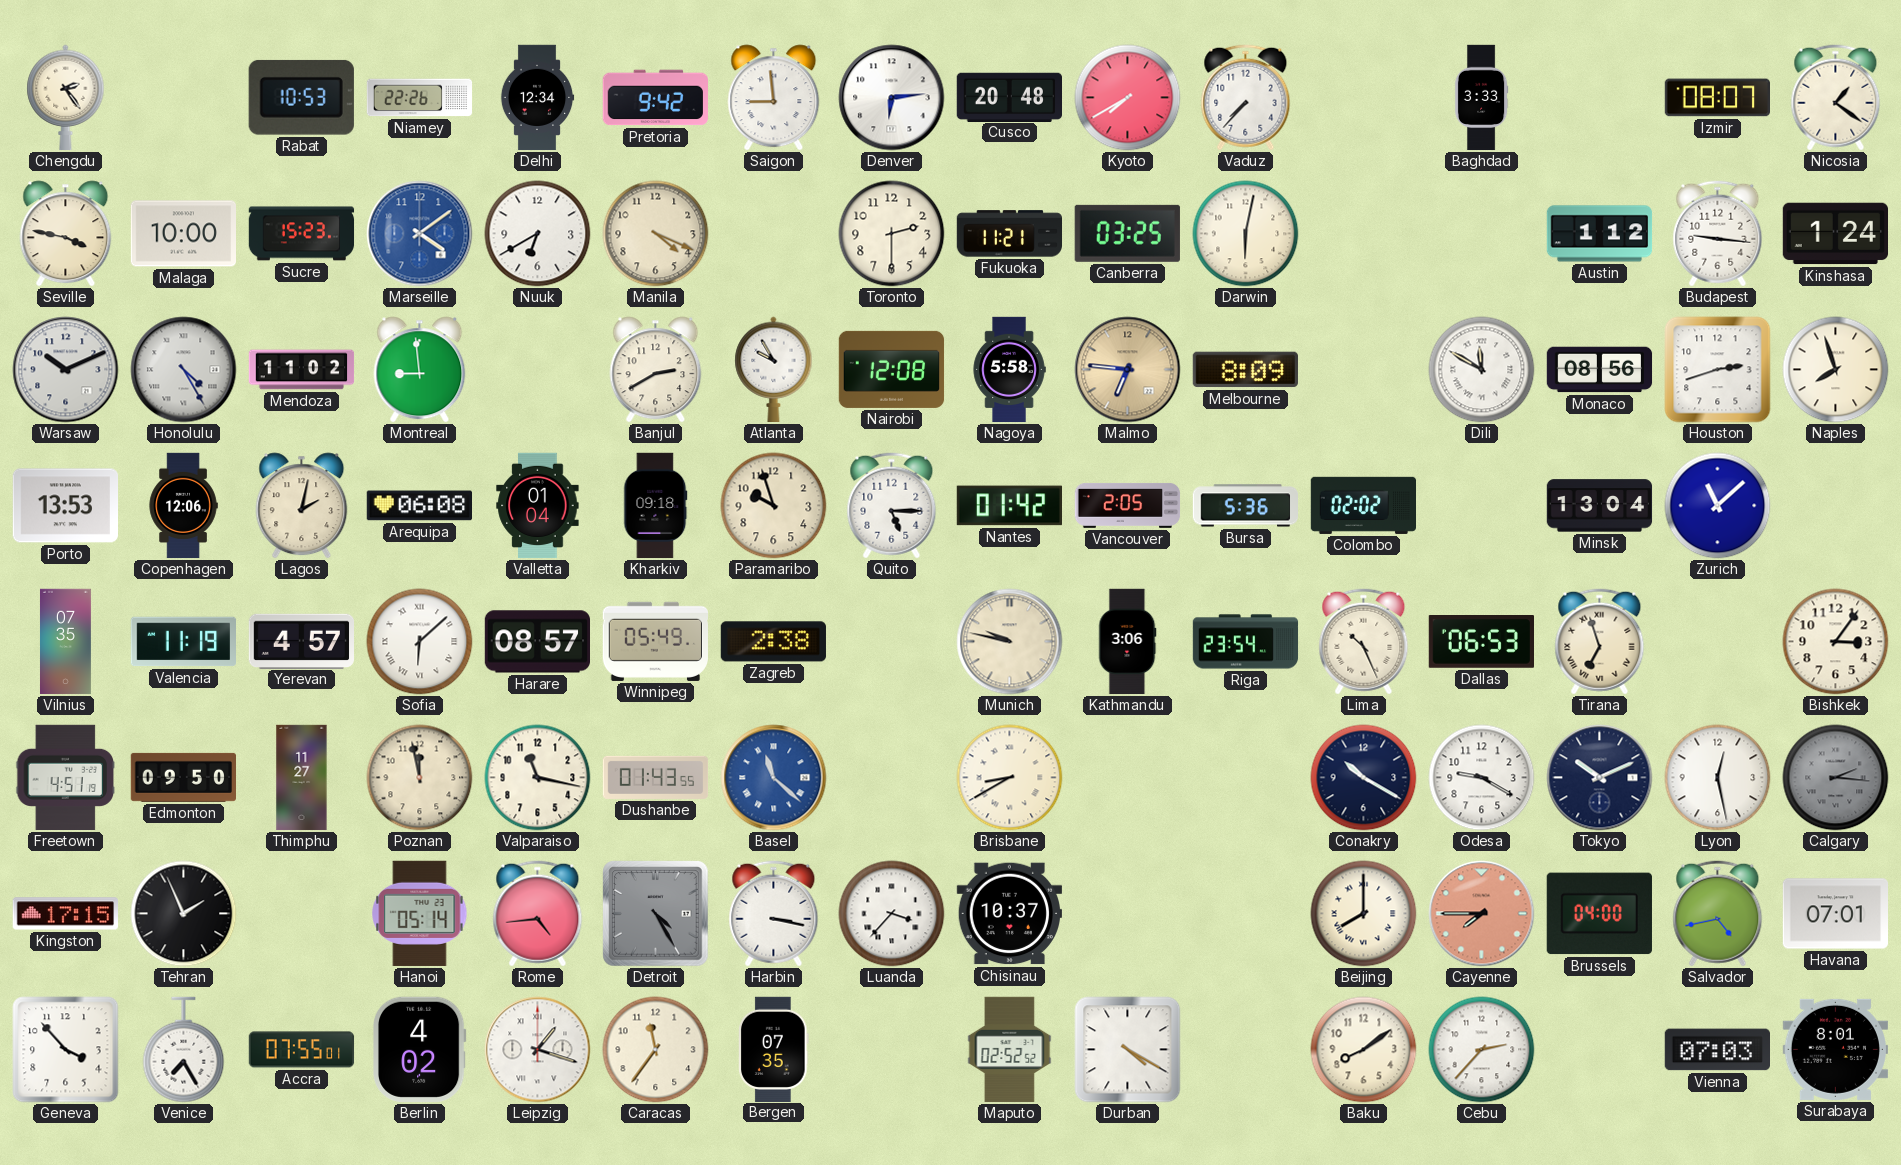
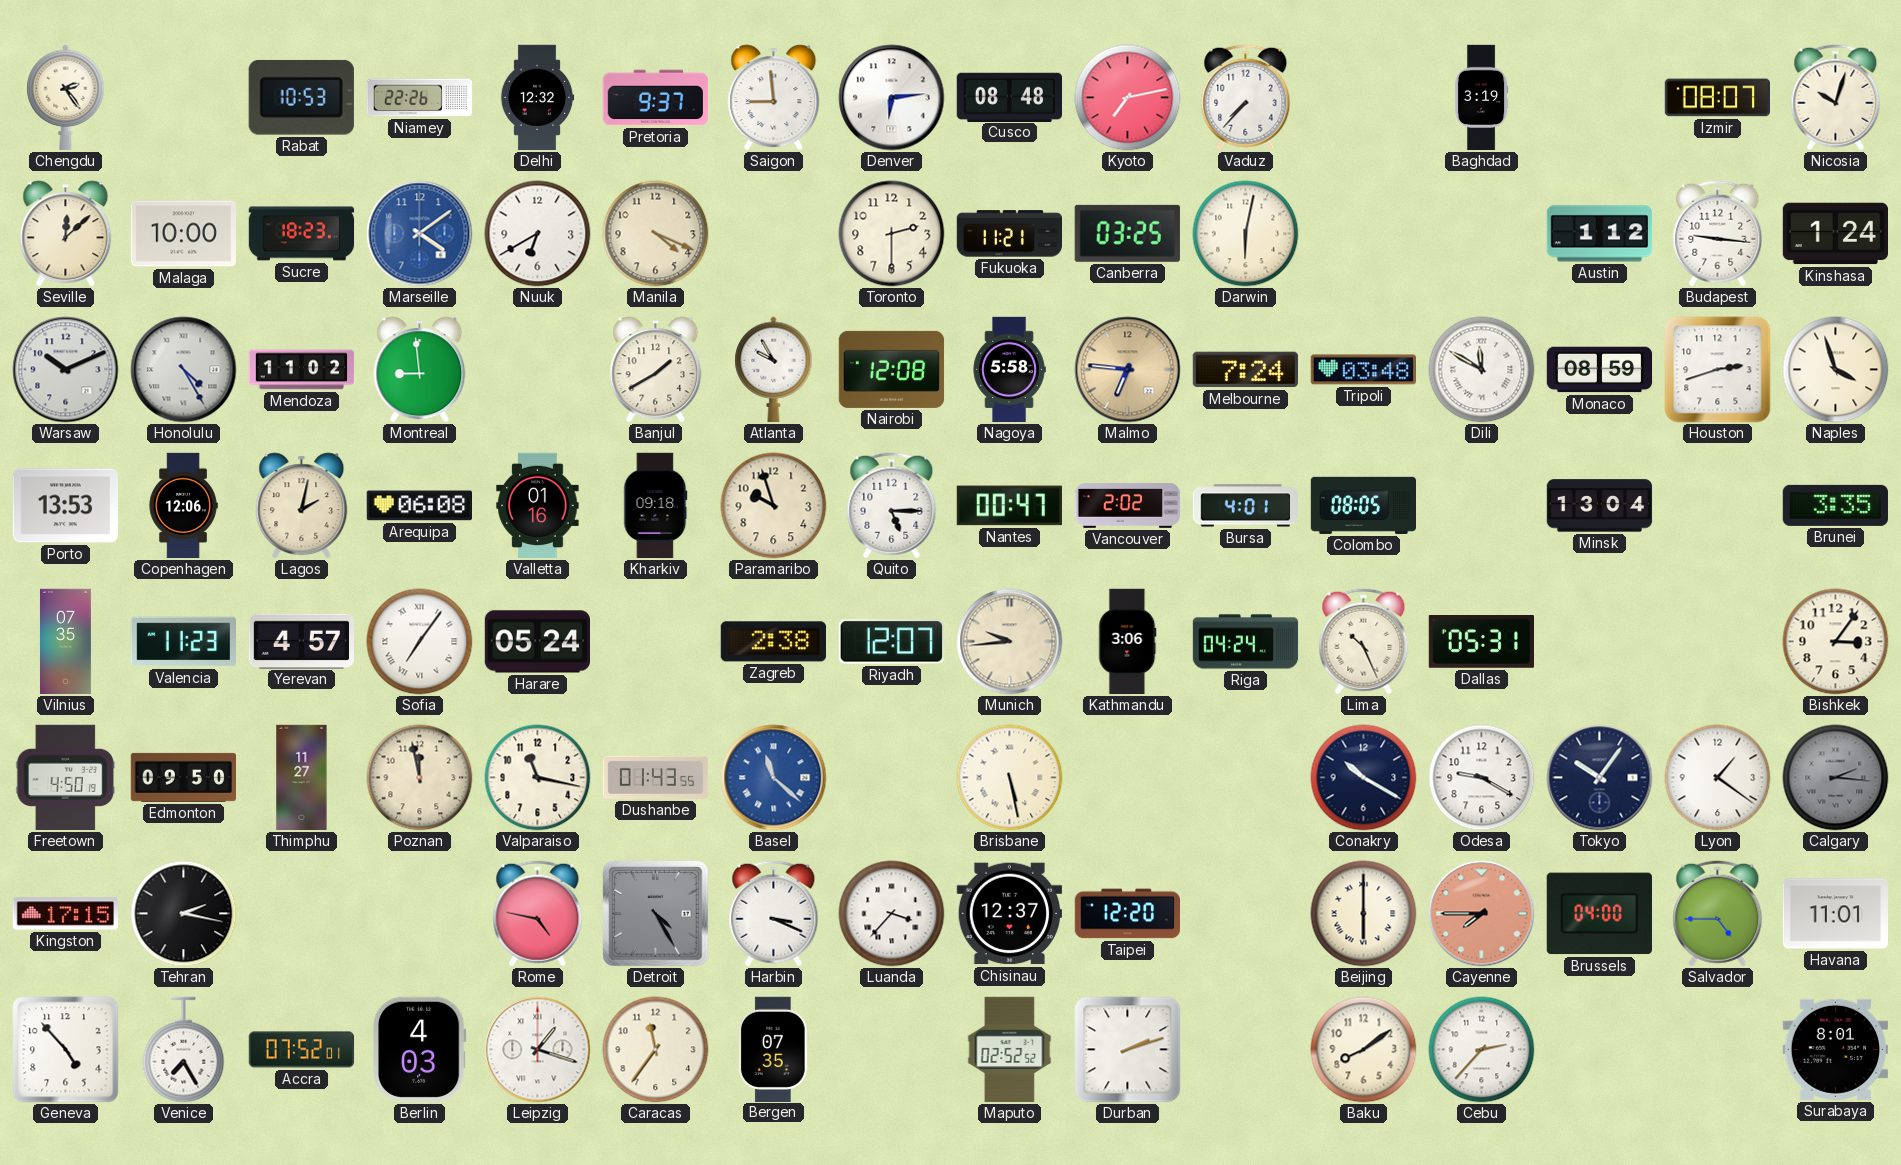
Delhi: 12:34 -> 12:32 (537, 98)
Pretoria: 9:42 -> 9:37 (655, 98)
Cusco: 20:48 -> 08:48 (1009, 97)
Kyoto: 7:40 -> 7:13 (1128, 98)
Baghdad: 3:33 -> 3:19 (1481, 98)
Nicosia: 1:21 -> 10:03 (1836, 98)
Seville: 3:47 -> 12:08 (66, 234)
Sucre: 15:23 -> 18:23 (302, 234)
Banjul: 2:40 -> 1:40 (656, 370)
Melbourne: 8:09 -> 7:24 (1245, 370)
Tripoli: none -> 03:48 (1363, 370)
Monaco: 08:56 -> 08:59 (1600, 370)
Naples: 7:57 -> 3:57 (1836, 370)
Valletta: 01:04 -> 01:16 (538, 506)
Nantes: 01:42 -> 00:47 (1009, 506)
Vancouver: 2:05 -> 2:02 (1128, 506)
Bursa: 5:36 -> 4:01 (1245, 506)
Colombo: 02:02 -> 08:05 (1363, 505)
Zurich: 11:08 -> none (1718, 506)
Brunei: none -> 3:35 (1835, 505)
Valencia: 11:19 -> 11:23 (183, 642)
Sofia: 6:08 -> 7:06 (420, 642)
Harare: 08:57 -> 05:24 (537, 642)
Winnipeg: 05:49 -> none (655, 641)
Riyadh: none -> 12:07 (891, 642)
Munich: 9:47 -> 9:44 (1010, 642)
Riga: 23:54 -> 04:24 (1246, 642)
Dallas: 06:53 -> 05:31 (1481, 642)
Tirana: 6:57 -> none (1600, 642)
Freetown: 4:51 -> 4:50 (65, 778)
Brisbane: 8:40 -> 5:28 (1010, 778)
Tokyo: 10:11 -> 10:06 (1600, 778)
Lyon: 12:28 -> 1:21 (1718, 778)
Tehran: 1:56 -> 2:17 (184, 914)
Hanoi: 05:14 -> none (420, 913)
Rome: 4:44 -> 4:47 (538, 914)
Harbin: 3:17 -> 3:19 (774, 914)
Chisinau: 10:37 -> 12:37 (1009, 914)
Taipei: none -> 12:20 (1128, 914)
Beijing: 8:00 -> 6:00 (1364, 914)
Salvador: 4:43 -> 4:45 (1718, 914)
Havana: 07:01 -> 11:01 (1835, 914)
Geneva: 3:53 -> 4:53 (66, 1050)
Accra: 07:55 -> 07:52 (302, 1050)
Berlin: 4:02 -> 4:03 (420, 1049)
Durban: 4:20 -> 2:12 (1128, 1050)
Vienna: 07:03 -> none (1717, 1050)
